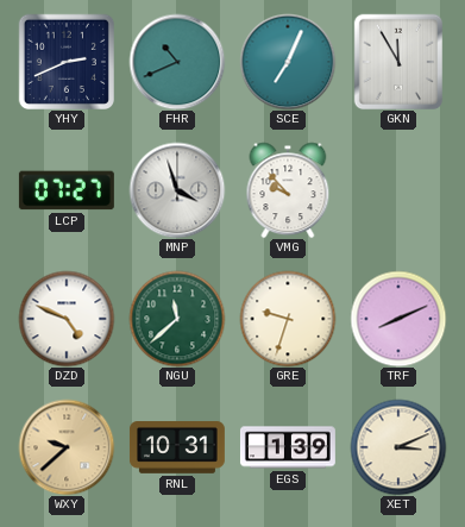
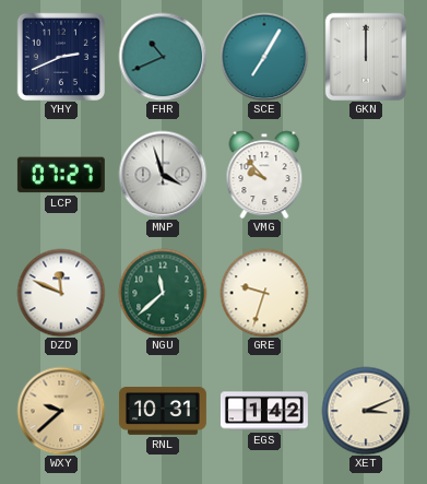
SCE: 7:04 -> 7:05 (264, 57)
GKN: 11:55 -> 12:00 (366, 57)
DZD: 4:49 -> 11:49 (61, 293)
TRF: 8:11 -> none (398, 319)
EGS: 1:39 -> 1:42 (264, 411)
